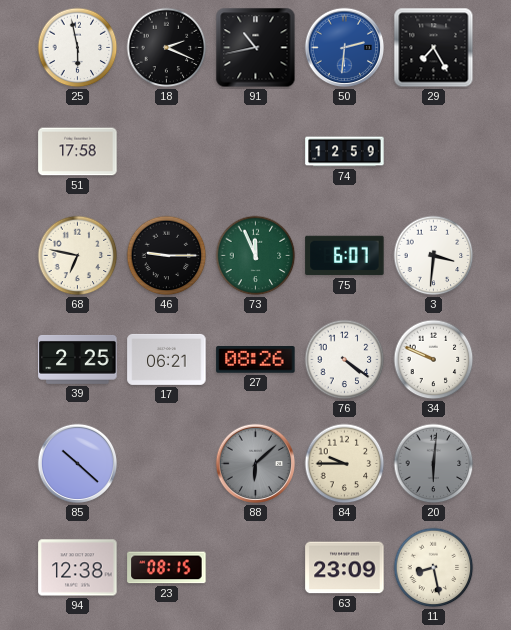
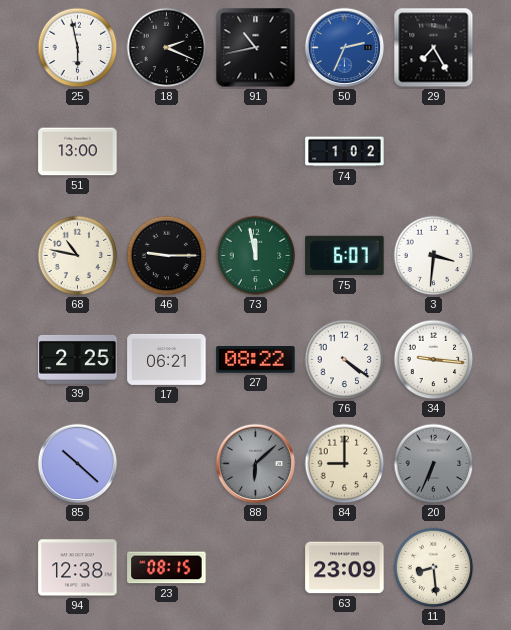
50: 2:31 -> 2:34 (345, 48)
51: 17:58 -> 13:00 (78, 152)
74: 12:59 -> 1:02 (345, 152)
68: 6:47 -> 10:47 (78, 256)
73: 11:56 -> 11:58 (256, 256)
27: 08:26 -> 08:22 (256, 360)
34: 9:49 -> 9:16 (434, 360)
84: 9:45 -> 9:00 (345, 464)
20: 6:01 -> 6:34 (434, 464)
11: 8:28 -> 8:29 (434, 568)
